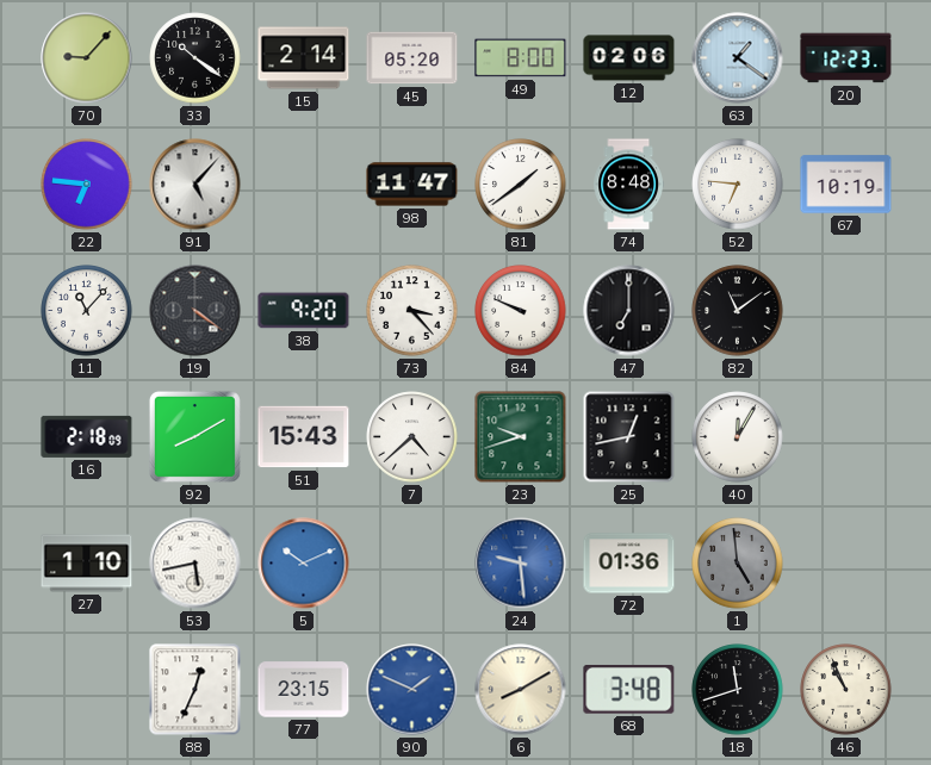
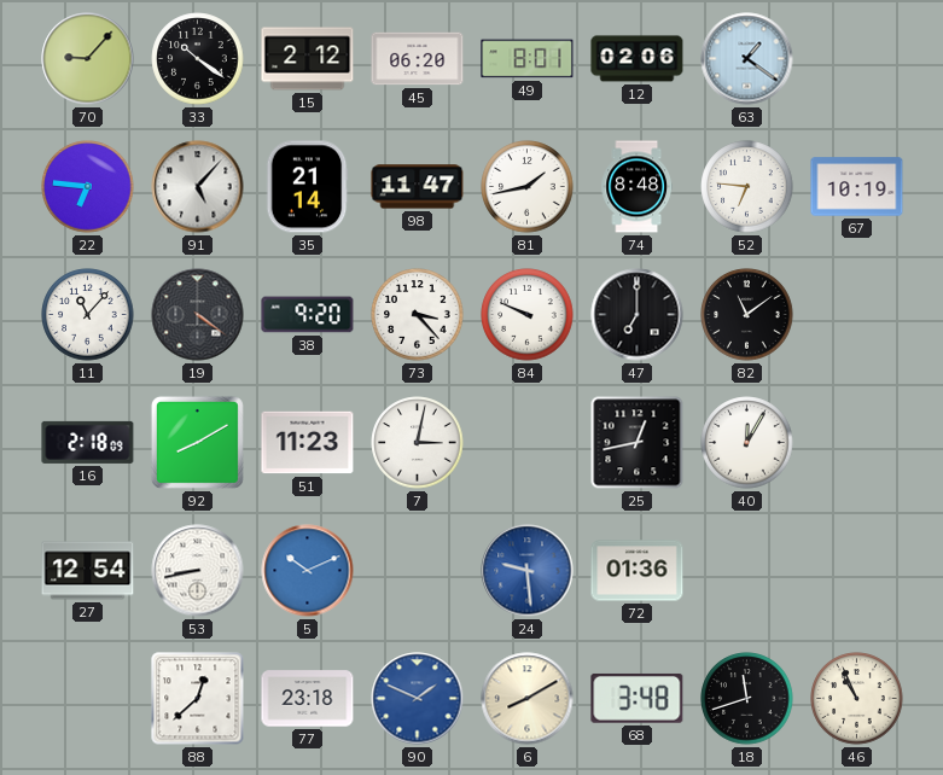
15: 2:14 -> 2:12 (308, 59)
45: 05:20 -> 06:20 (418, 59)
49: 8:00 -> 8:01 (528, 59)
20: 12:23 -> none (846, 58)
35: none -> 21:14 (307, 187)
81: 1:39 -> 1:43 (528, 187)
51: 15:43 -> 11:23 (308, 443)
7: 4:38 -> 3:02 (418, 443)
23: 9:42 -> none (521, 437)
27: 1:10 -> 12:54 (88, 571)
53: 5:43 -> 8:43 (198, 571)
1: 4:59 -> none (738, 564)
88: 12:34 -> 12:38 (198, 699)
77: 23:15 -> 23:18 (308, 699)
